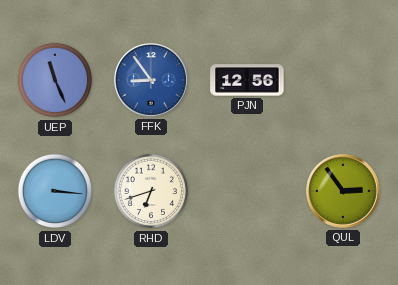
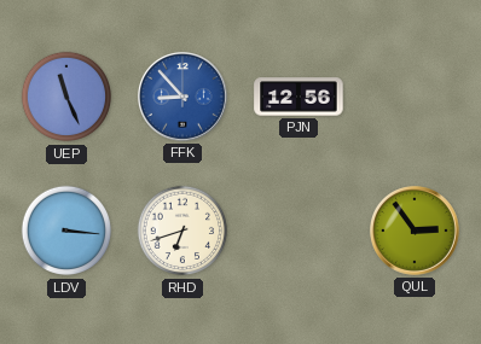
FFK: 8:54 -> 8:53 (184, 98)
